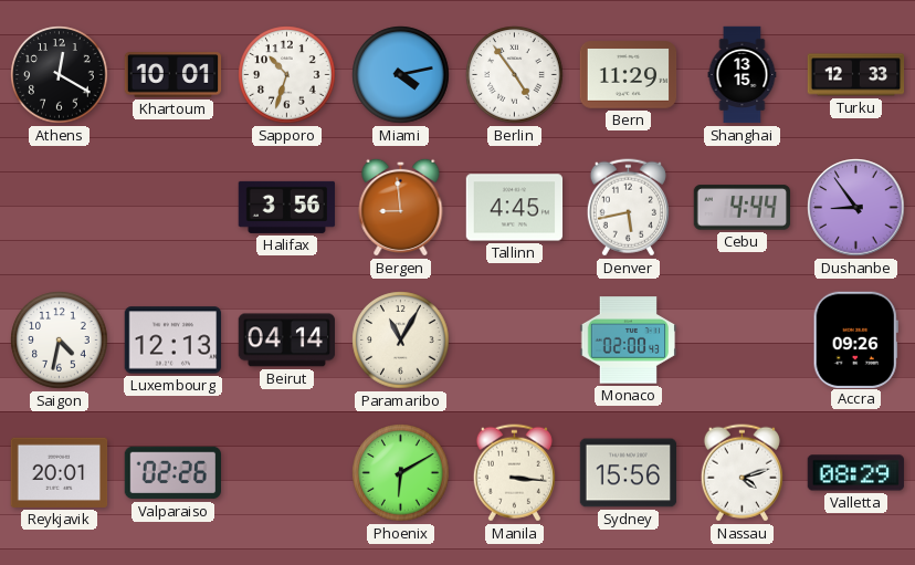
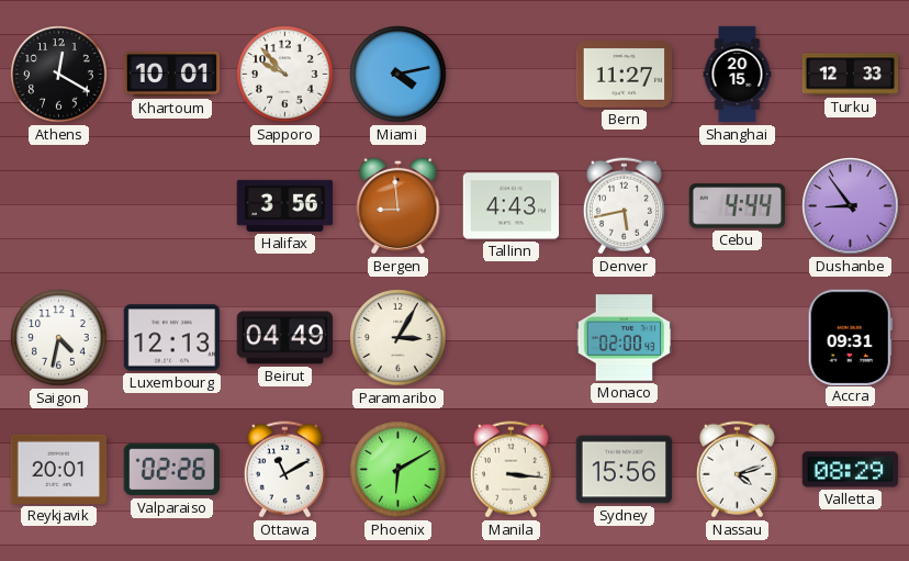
Sapporo: 10:33 -> 9:53 (285, 75)
Berlin: 4:54 -> none (515, 75)
Bern: 11:29 -> 11:27 (625, 75)
Shanghai: 13:15 -> 20:15 (738, 75)
Tallinn: 4:45 -> 4:43 (512, 206)
Beirut: 04:14 -> 04:49 (285, 338)
Paramaribo: 11:05 -> 3:05 (399, 338)
Accra: 09:26 -> 09:31 (850, 337)
Ottawa: none -> 11:10 (284, 470)
